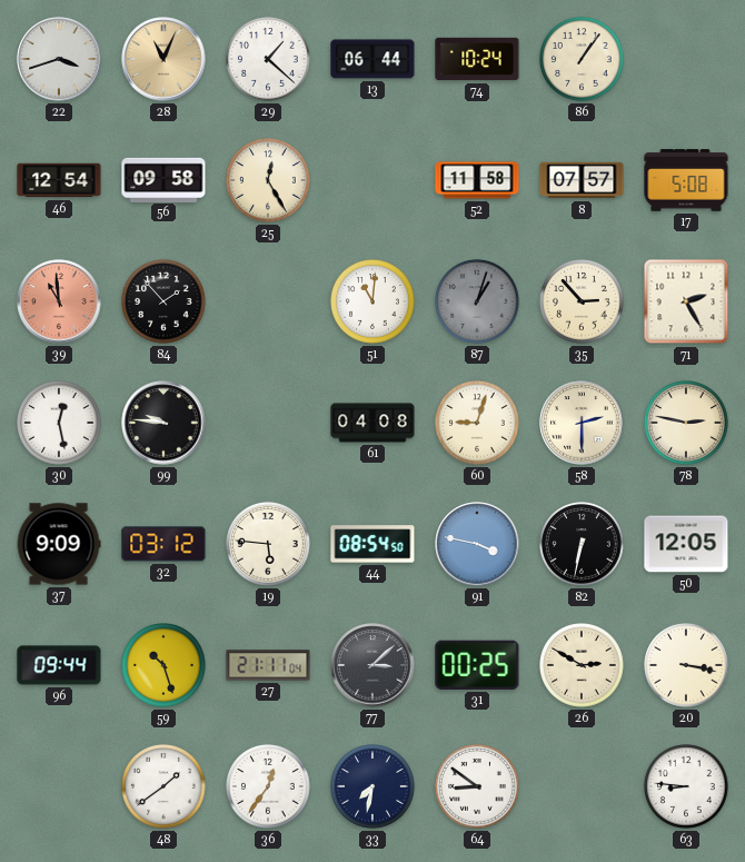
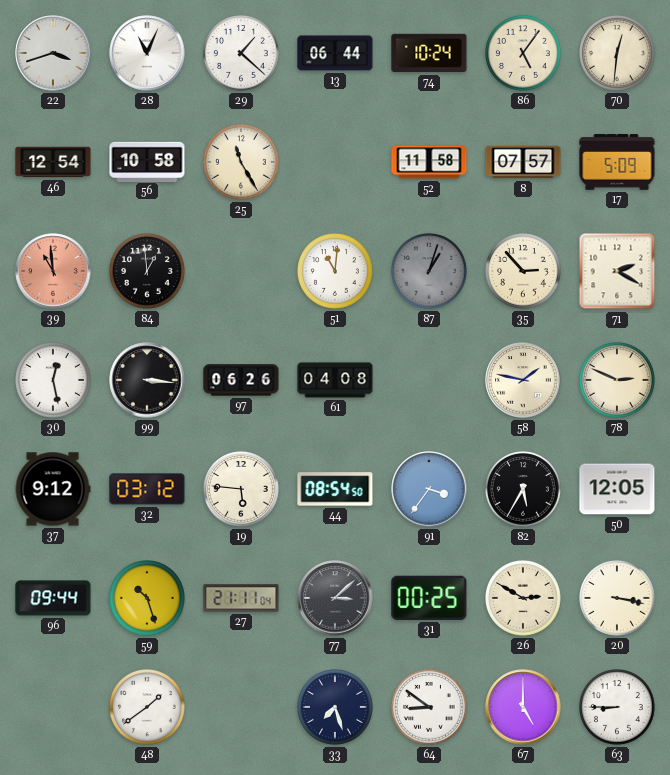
28 dial: champagne -> white (147, 53)
86: 1:06 -> 5:06 (524, 54)
70: none -> 12:31 (618, 54)
56: 09:58 -> 10:58 (147, 161)
25: 12:25 -> 11:25 (242, 163)
17: 5:08 -> 5:09 (617, 162)
84: 1:53 -> 12:59 (148, 272)
71: 2:25 -> 2:20 (617, 271)
99: 9:46 -> 3:16 (147, 380)
97: none -> 06:26 (241, 380)
60: 9:03 -> none (478, 424)
58: 2:30 -> 1:47 (523, 380)
78: 2:47 -> 2:49 (618, 381)
37: 9:09 -> 9:12 (53, 489)
91: 3:47 -> 3:36 (429, 489)
82: 6:32 -> 5:35 (524, 490)
36: 12:36 -> none (269, 787)
33: 7:32 -> 7:27 (336, 708)
67: none -> 5:00 (523, 707)
63: 8:46 -> 8:45 (618, 708)
